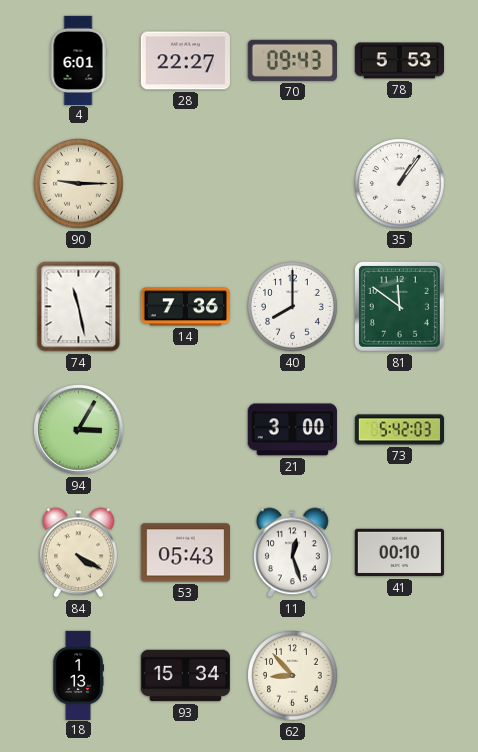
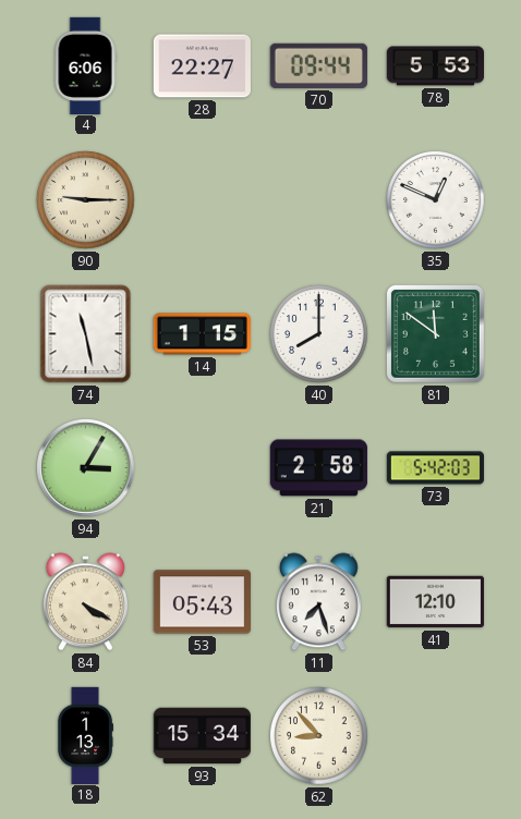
4: 6:01 -> 6:06 (85, 65)
70: 09:43 -> 09:44 (318, 65)
35: 1:06 -> 12:49 (436, 200)
14: 7:36 -> 1:15 (202, 334)
21: 3:00 -> 2:58 (318, 468)
11: 12:27 -> 7:27 (318, 602)
41: 00:10 -> 12:10 (435, 602)
